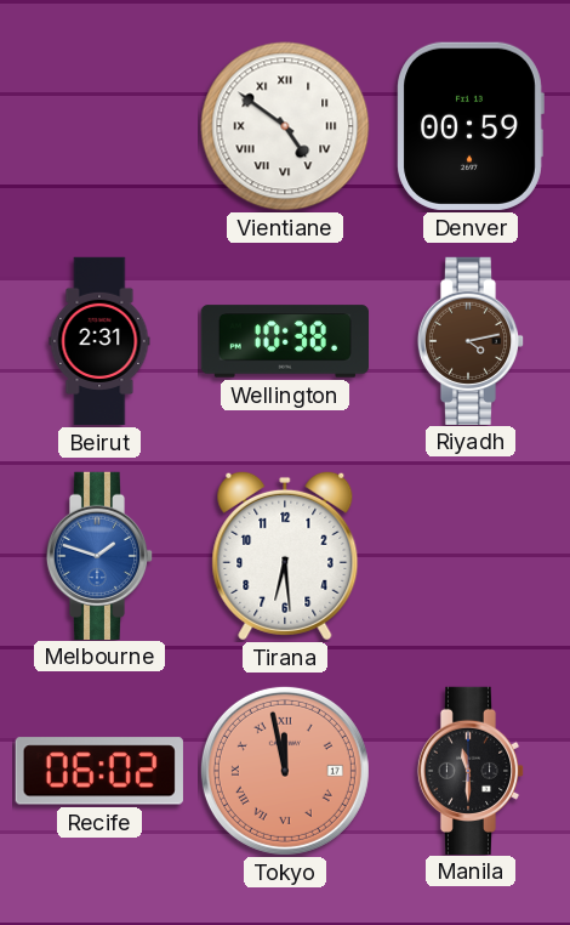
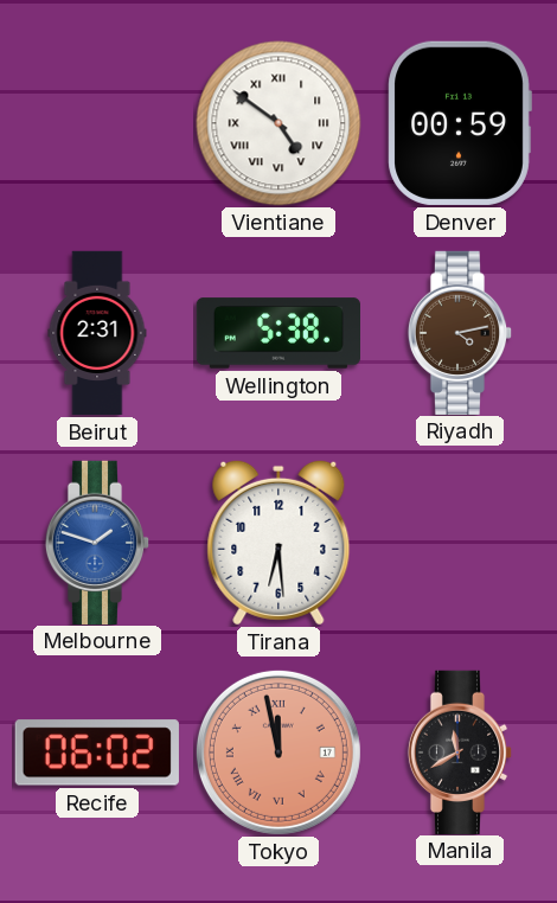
Wellington: 10:38 -> 5:38 (277, 333)
Manila: 11:30 -> 11:40 (460, 751)
